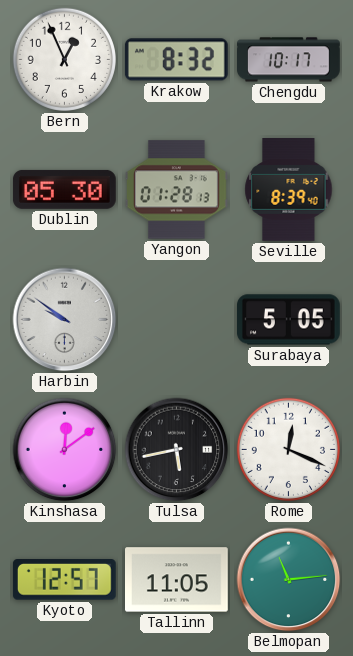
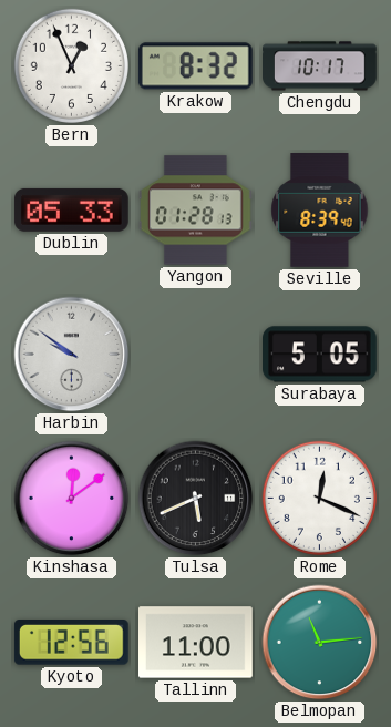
Dublin: 05:30 -> 05:33 (71, 209)
Tulsa: 5:43 -> 5:41 (196, 499)
Kyoto: 12:57 -> 12:56 (71, 643)
Tallinn: 11:05 -> 11:00 (196, 643)
